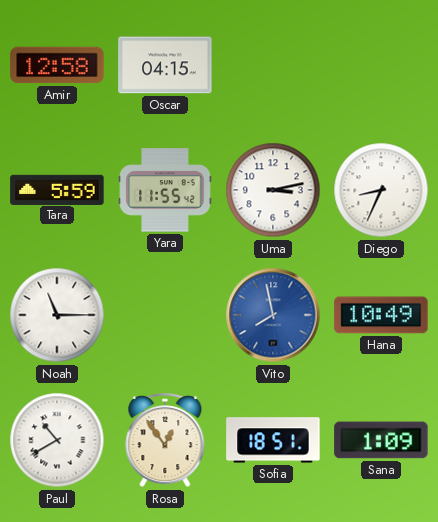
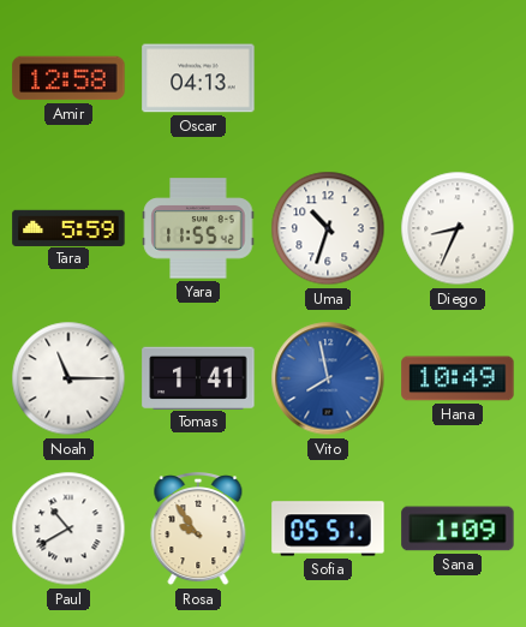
Oscar: 04:15 -> 04:13 (198, 78)
Uma: 3:13 -> 10:33 (328, 228)
Tomas: none -> 1:41 (198, 377)
Rosa: 12:54 -> 9:54 (198, 530)
Sofia: 18:51 -> 05:51 (328, 529)
